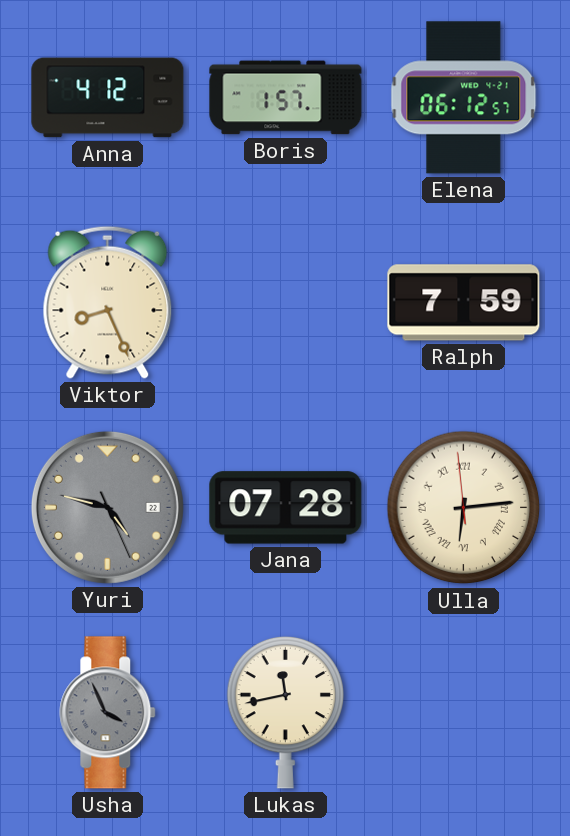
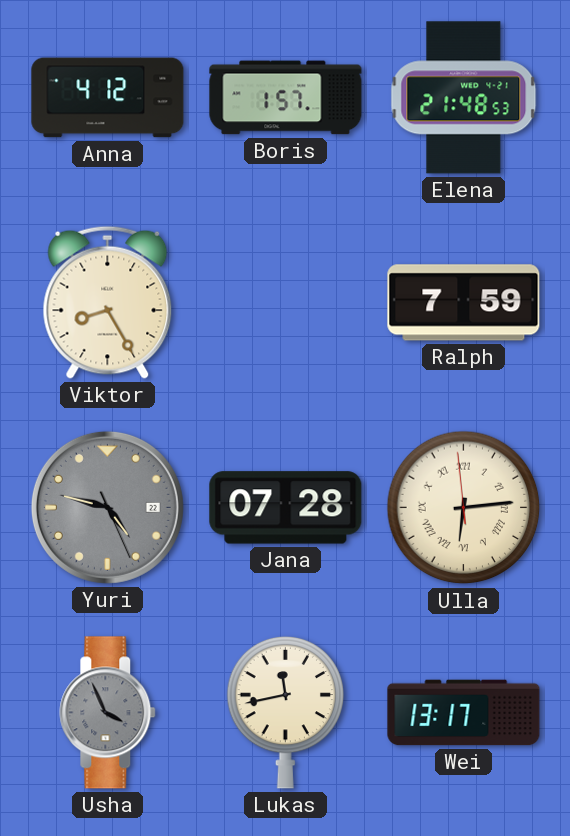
Elena: 06:12 -> 21:48 (464, 98)
Viktor: 8:26 -> 8:25 (108, 302)
Wei: none -> 13:17 (464, 713)
